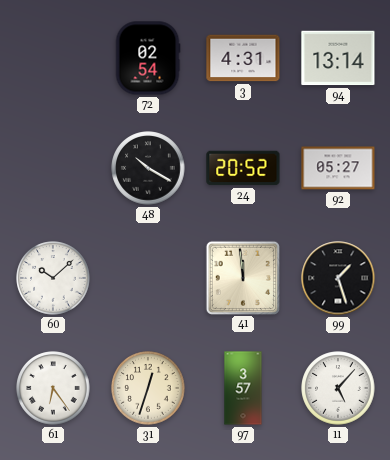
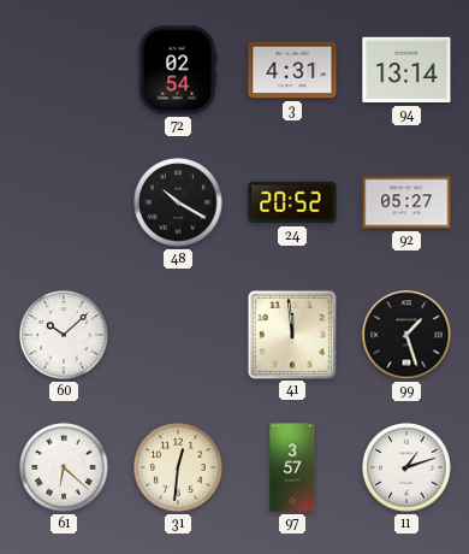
61: 6:24 -> 6:22 (64, 467)
31: 12:33 -> 12:31 (178, 467)
11: 5:07 -> 1:12 (406, 467)
